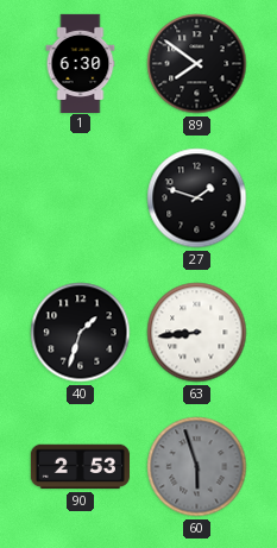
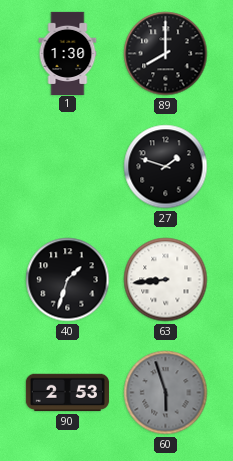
1: 6:30 -> 1:30 (68, 53)
89: 7:51 -> 8:00 (166, 54)
